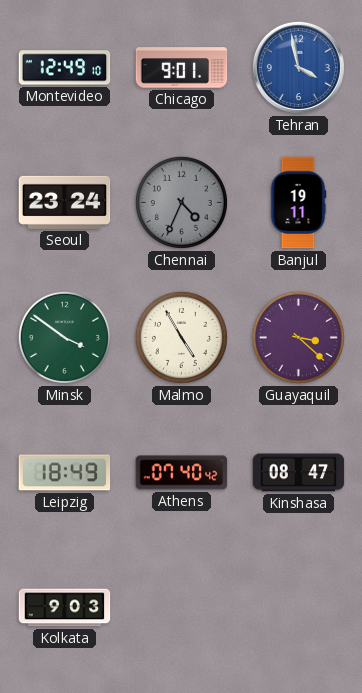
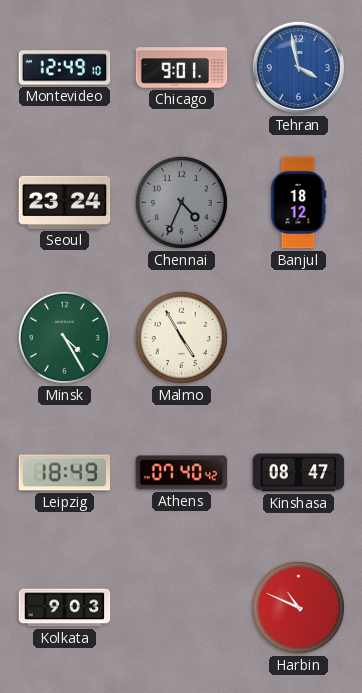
Banjul: 19:11 -> 18:12 (298, 203)
Minsk: 3:51 -> 4:25 (64, 337)
Guayaquil: 3:22 -> none (298, 337)
Harbin: none -> 10:49 (298, 607)
